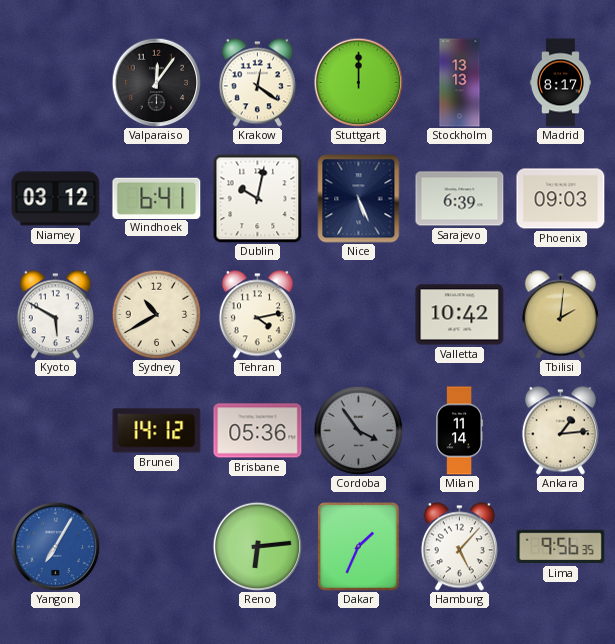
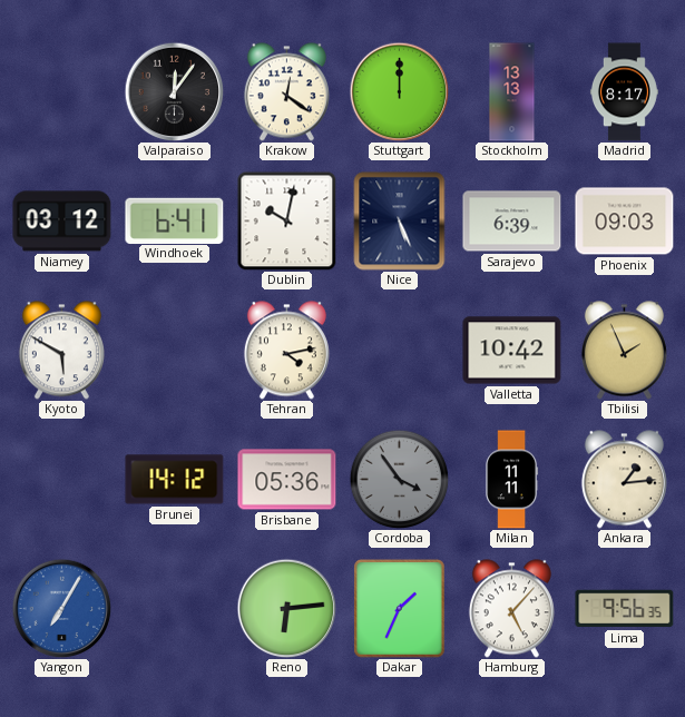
Sydney: 10:40 -> none (156, 314)
Tbilisi: 2:01 -> 1:56 (624, 351)
Milan: 11:14 -> 11:11 (512, 480)
